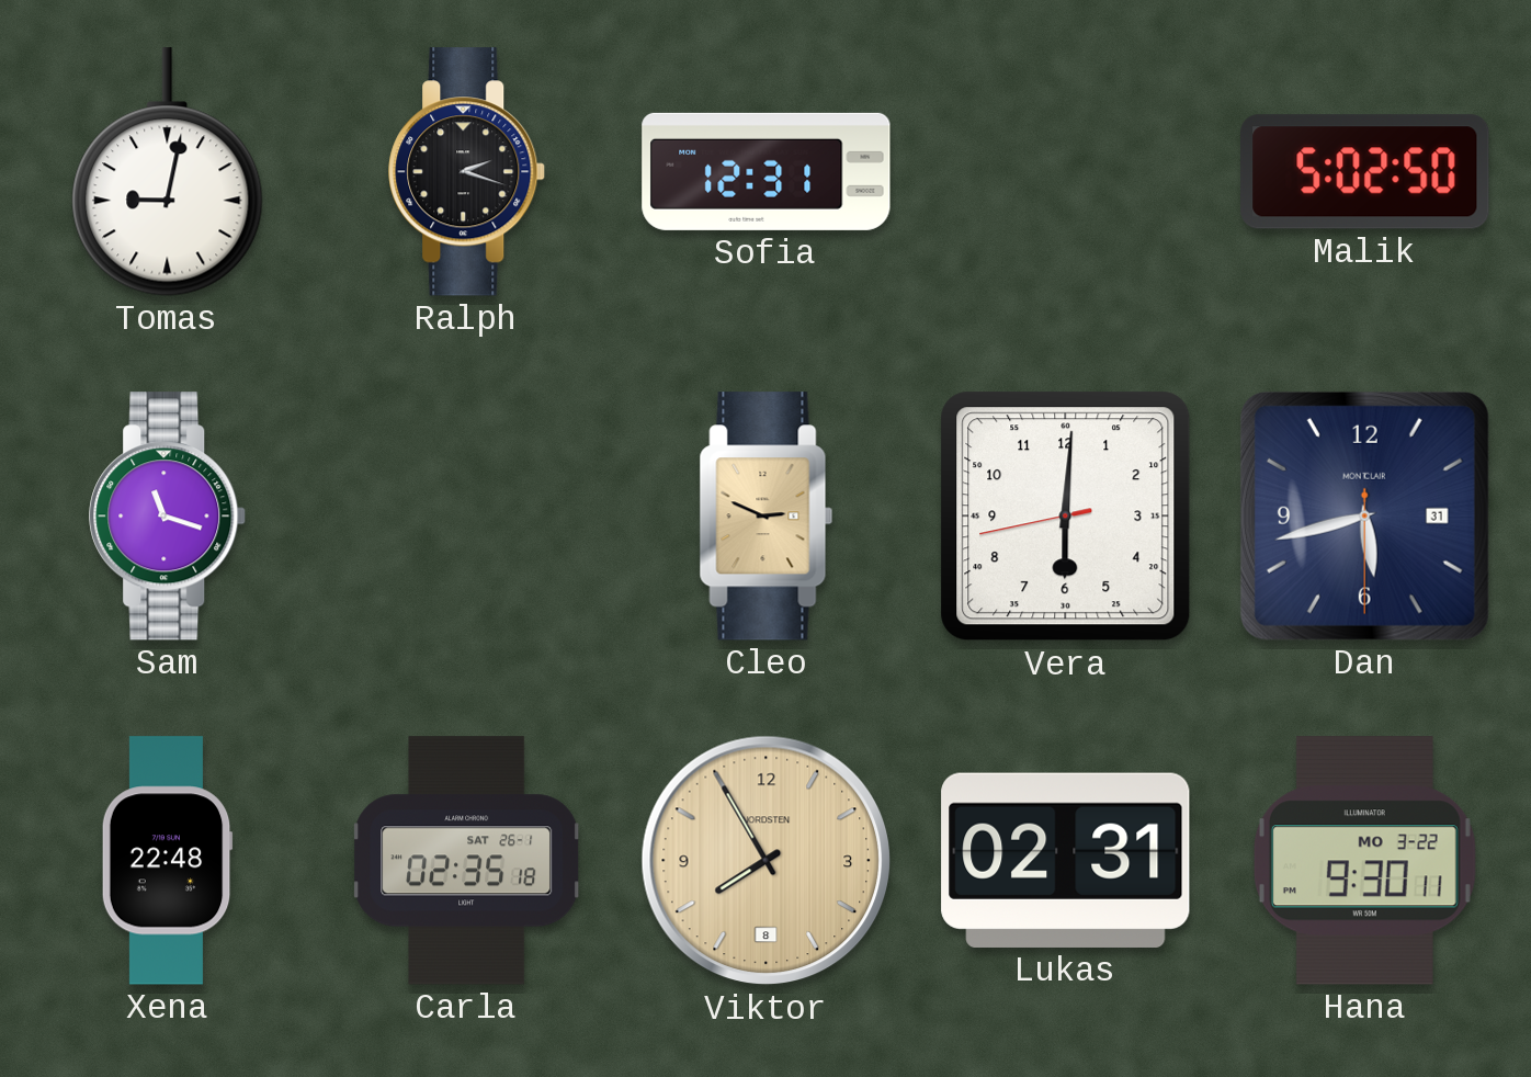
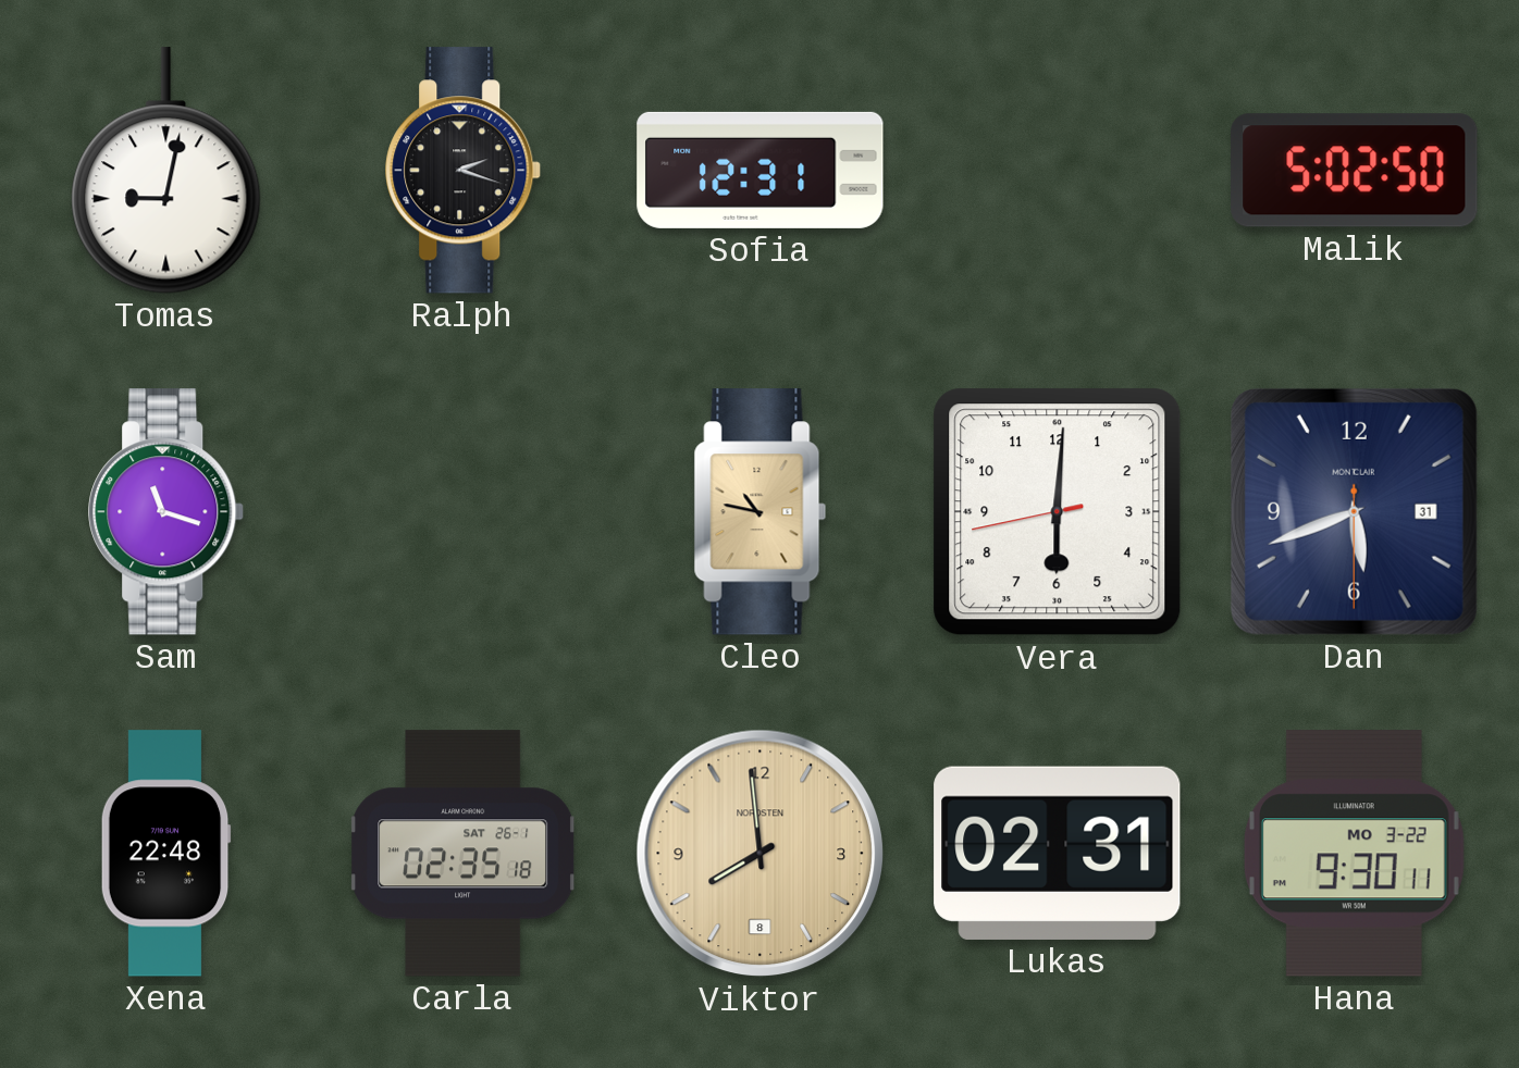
Cleo: 2:49 -> 10:47 (761, 512)
Dan: 5:42 -> 5:41 (1354, 511)
Viktor: 7:55 -> 7:59 (761, 854)
